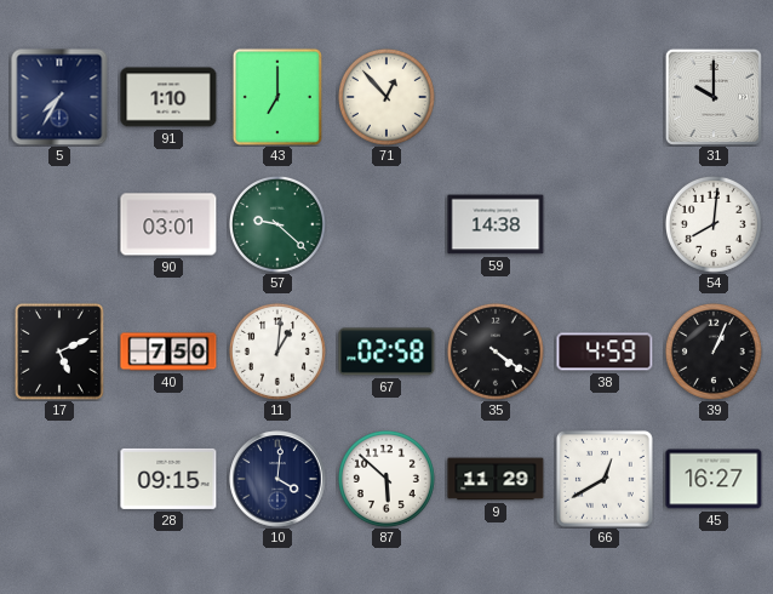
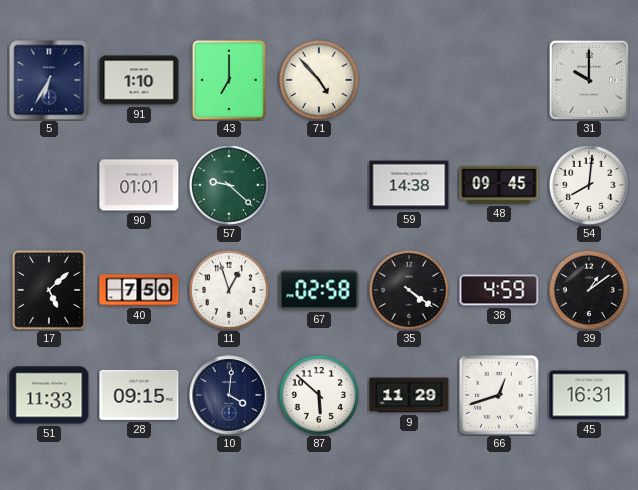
5: 7:35 -> 6:35 (49, 80)
71: 12:53 -> 4:53 (319, 80)
90: 03:01 -> 01:01 (139, 185)
48: none -> 09:45 (499, 185)
17: 5:11 -> 5:08 (49, 290)
11: 1:01 -> 12:57 (229, 290)
39: 1:04 -> 1:09 (589, 290)
51: none -> 11:33 (49, 395)
66: 12:40 -> 12:42 (499, 395)
45: 16:27 -> 16:31 (589, 395)
